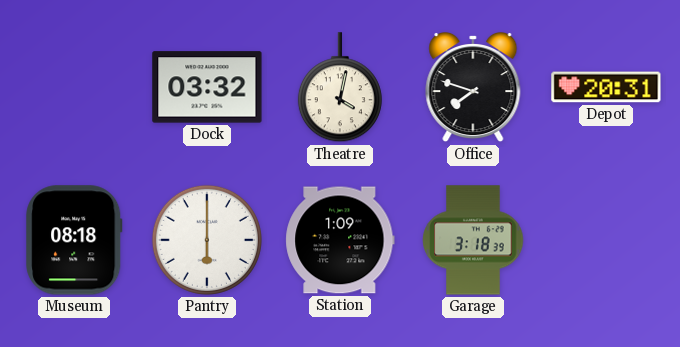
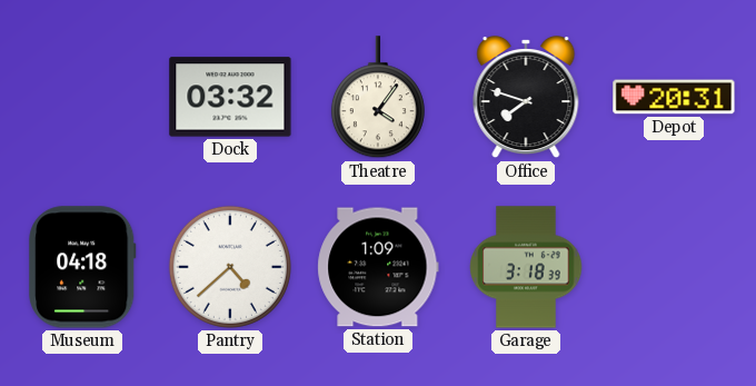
Theatre: 4:02 -> 4:06 (378, 98)
Museum: 08:18 -> 04:18 (82, 267)
Pantry: 6:00 -> 4:38 (230, 267)
